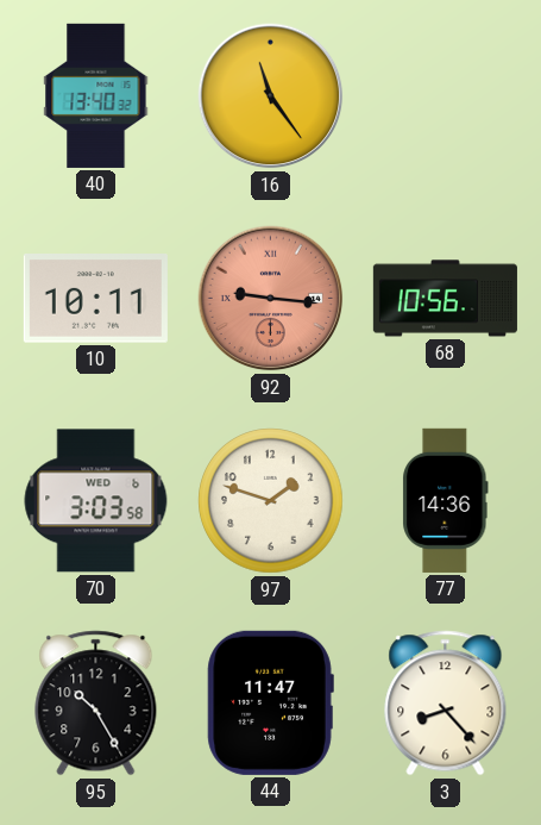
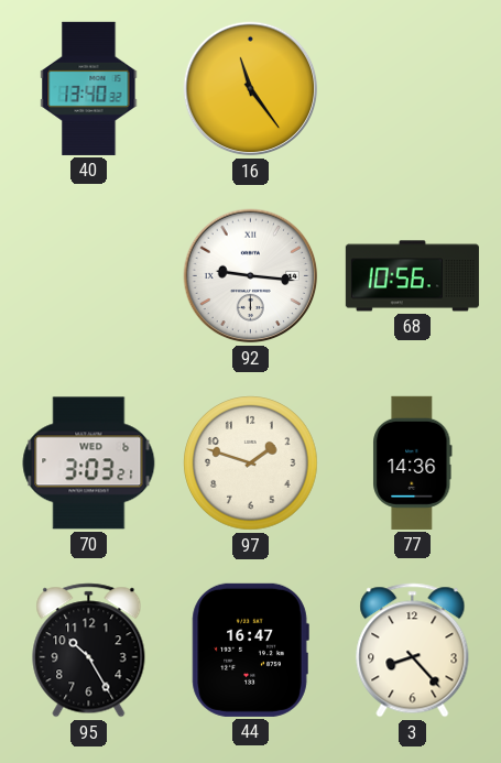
10: 10:11 -> none (95, 299)
92 dial: salmon -> white (251, 276)
70: 3:03:58 -> 3:03:21 (89, 464)
44: 11:47 -> 16:47 (250, 650)
